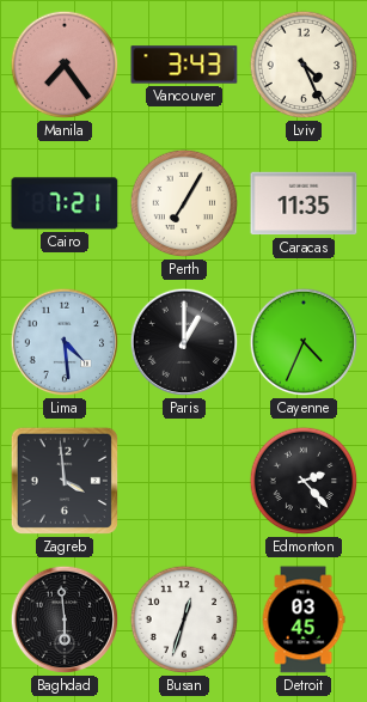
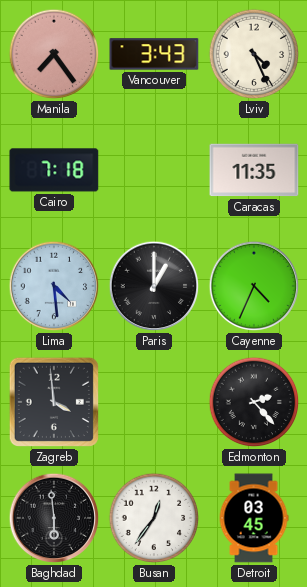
Cairo: 7:21 -> 7:18 (54, 170)
Perth: 7:05 -> none (184, 203)
Busan: 12:33 -> 12:36 (154, 518)
